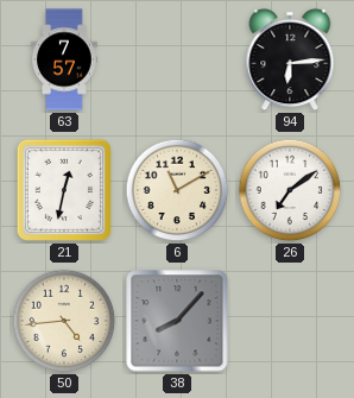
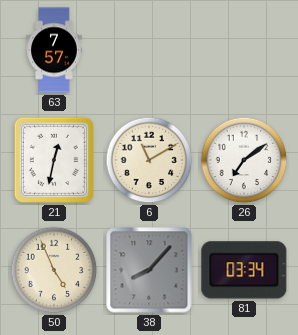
94: 6:14 -> none (290, 59)
50: 4:44 -> 4:56 (54, 270)
81: none -> 03:34 (244, 270)
